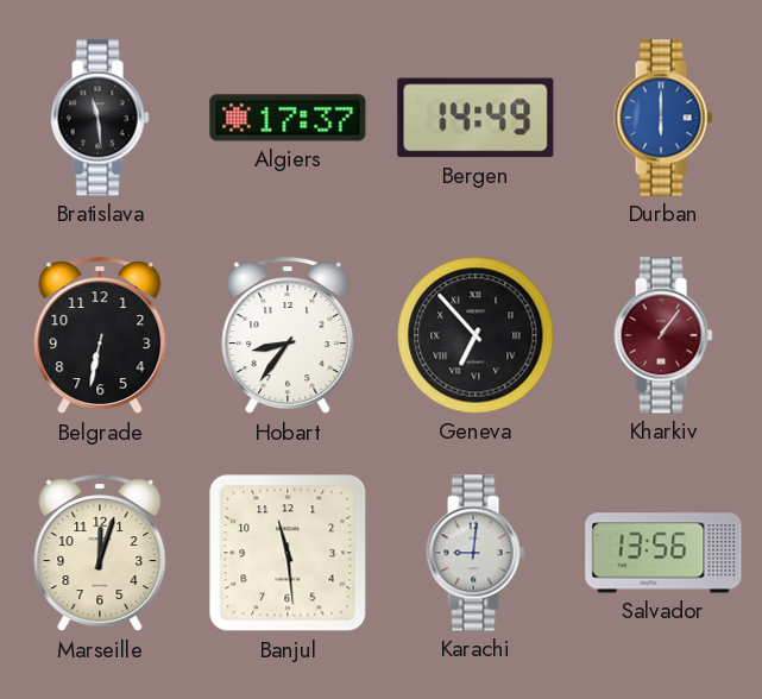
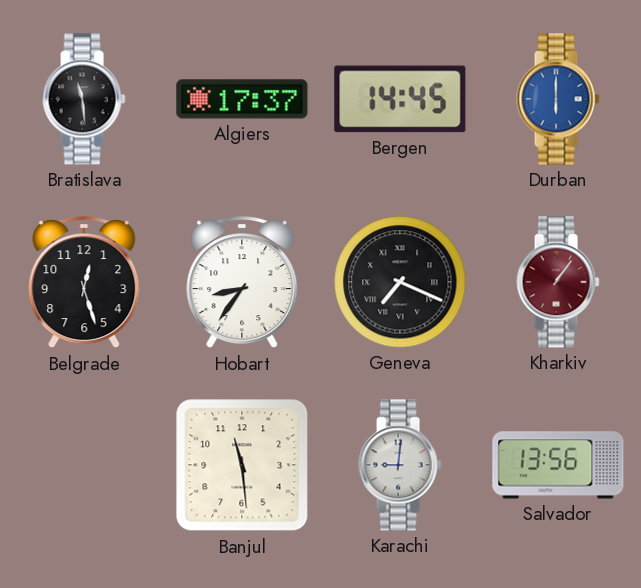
Bergen: 14:49 -> 14:45 (400, 99)
Belgrade: 6:32 -> 12:27 (84, 283)
Geneva: 6:53 -> 7:19 (400, 282)
Marseille: 12:03 -> none (100, 554)
